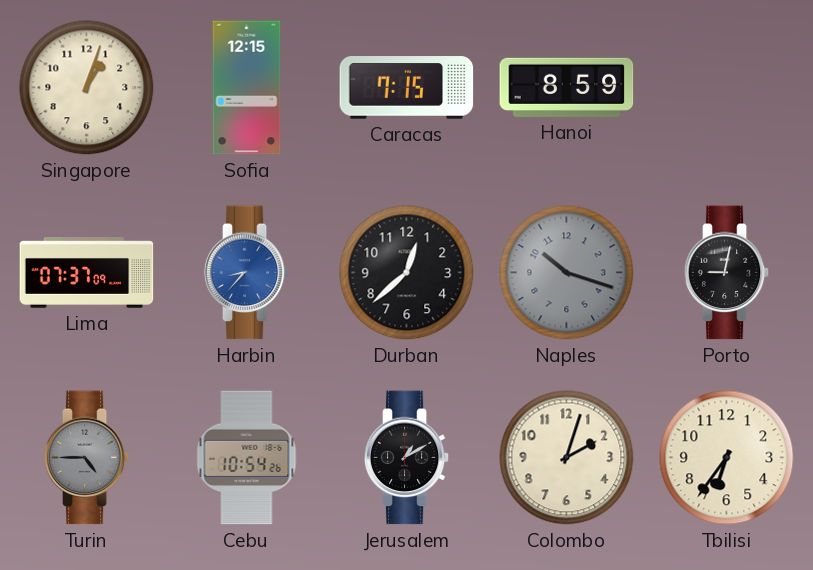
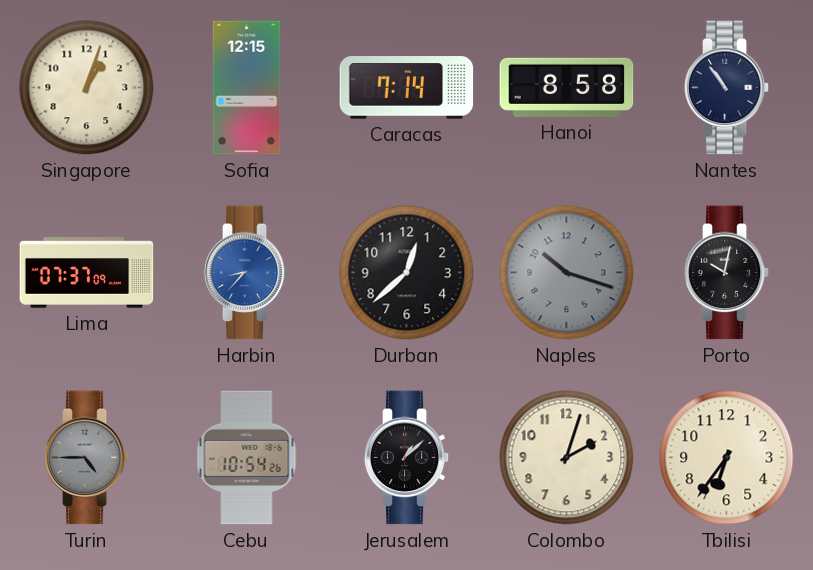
Caracas: 7:15 -> 7:14 (407, 88)
Hanoi: 8:59 -> 8:58 (567, 87)
Nantes: none -> 10:54 (727, 88)
Porto: 9:02 -> 10:02 (727, 273)
Jerusalem: 1:10 -> 1:08 (407, 458)
